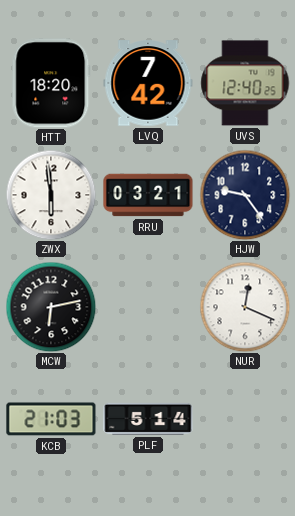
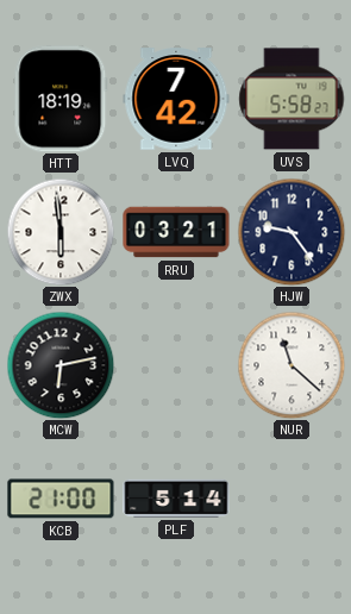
HTT: 18:20 -> 18:19 (61, 99)
UVS: 12:40 -> 5:58 (292, 99)
NUR: 12:19 -> 11:22 (292, 365)
KCB: 21:03 -> 21:00 (61, 499)
